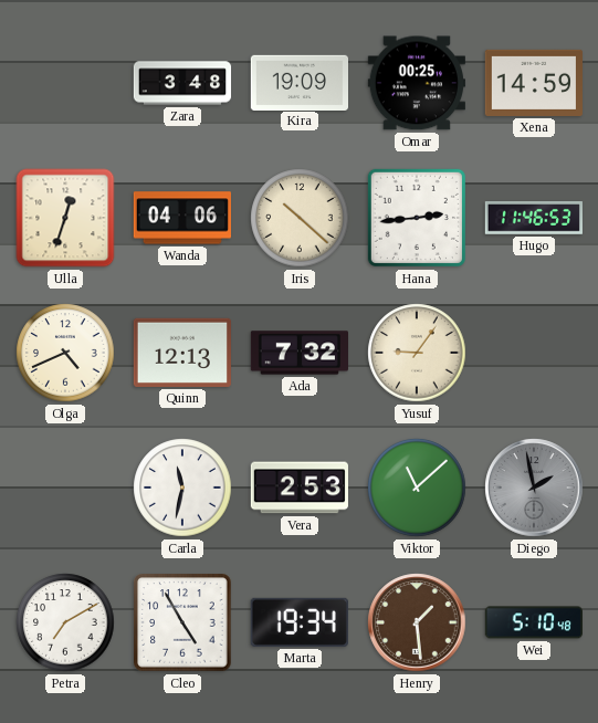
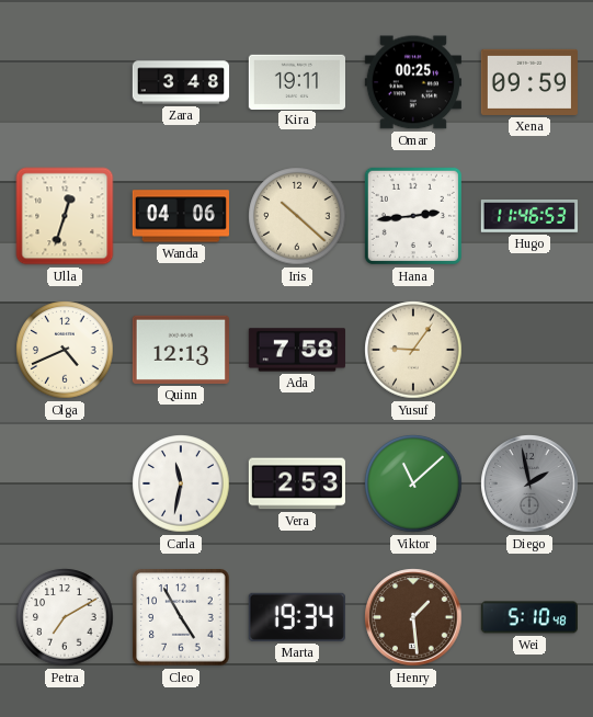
Kira: 19:09 -> 19:11 (296, 81)
Xena: 14:59 -> 09:59 (528, 82)
Ada: 7:32 -> 7:58 (296, 350)
